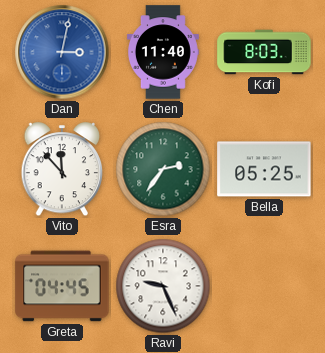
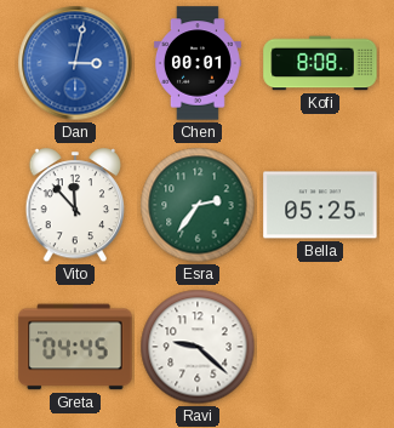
Chen: 11:40 -> 00:01 (198, 63)
Kofi: 8:03 -> 8:08 (320, 63)
Ravi: 9:26 -> 9:22 (198, 347)
